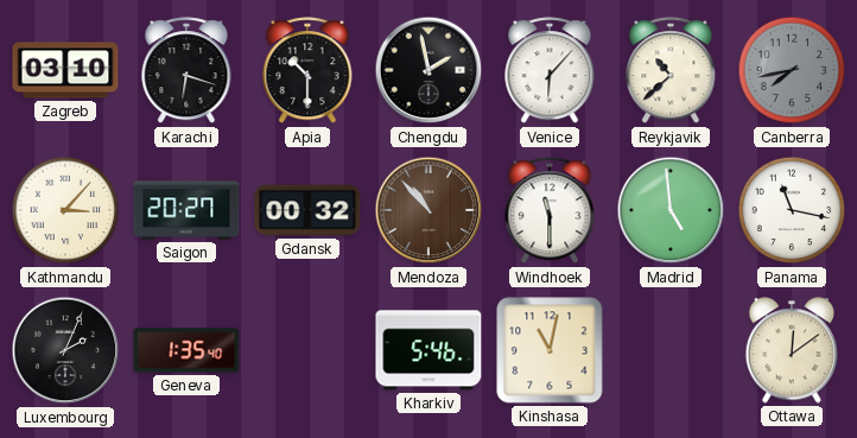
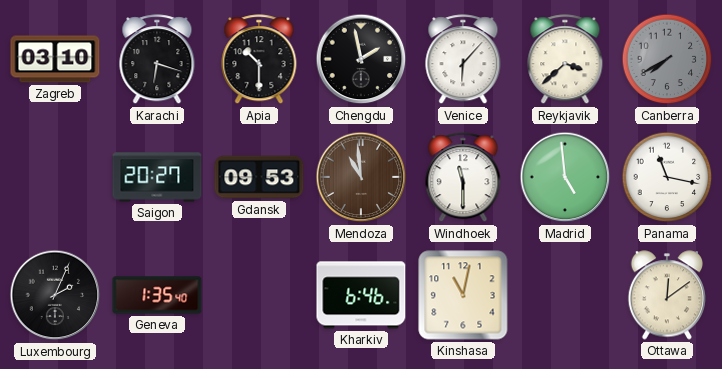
Reykjavik: 10:38 -> 3:38 (565, 60)
Canberra: 7:43 -> 7:40 (667, 59)
Kathmandu: 3:07 -> none (65, 210)
Gdansk: 00:32 -> 09:53 (259, 177)
Mendoza: 10:53 -> 10:59 (361, 177)
Kharkiv: 5:46 -> 6:46 (361, 295)
